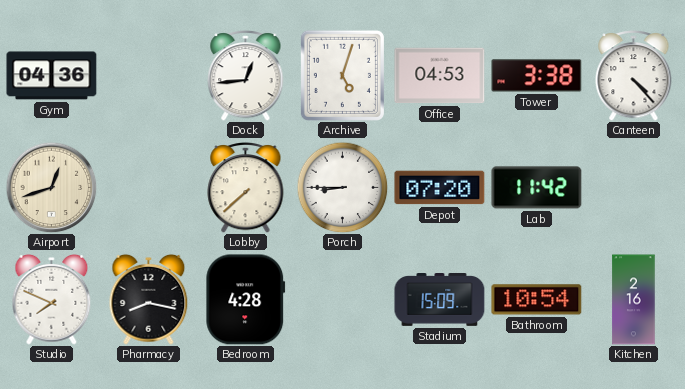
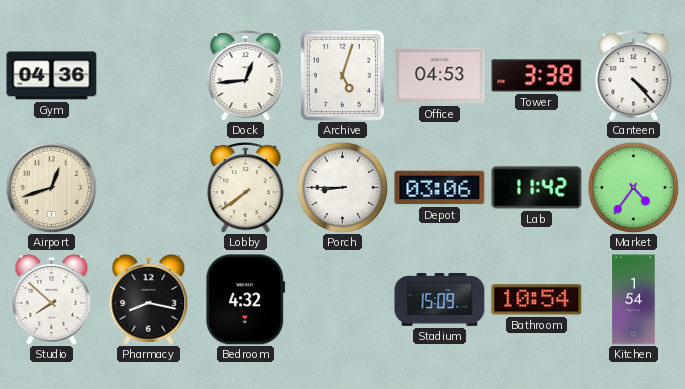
Lobby: 7:38 -> 7:39 (246, 188)
Depot: 07:20 -> 03:06 (440, 188)
Market: none -> 4:36 (633, 187)
Studio: 7:49 -> 7:52 (52, 299)
Bedroom: 4:28 -> 4:32 (246, 300)
Kitchen: 2:16 -> 1:54 (634, 300)
